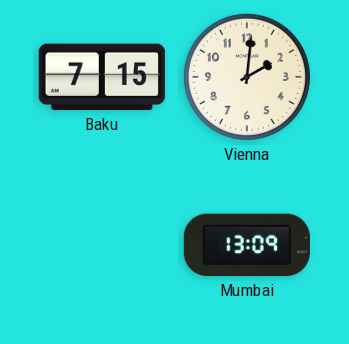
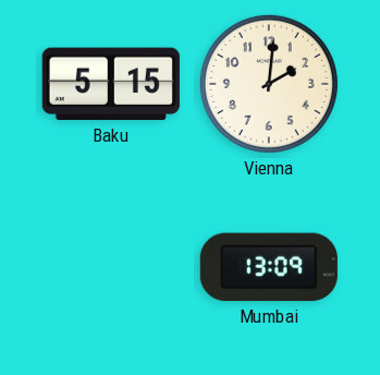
Baku: 7:15 -> 5:15 (111, 84)
